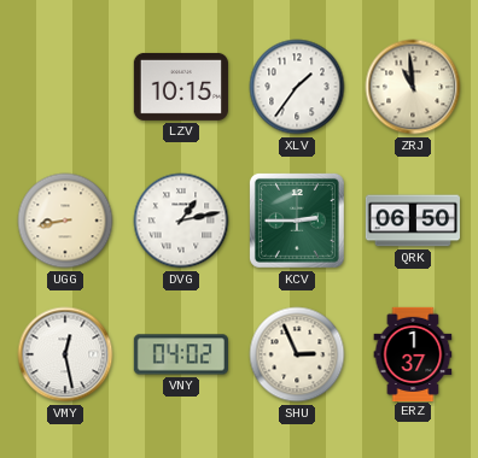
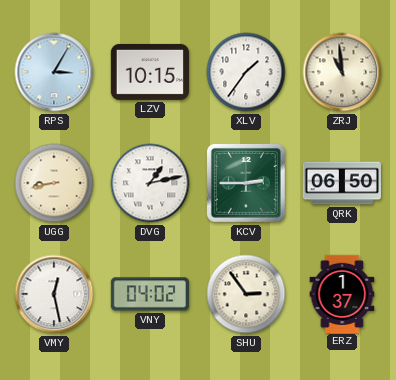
RPS: none -> 3:05 (54, 72)
SHU: 2:56 -> 2:54 (246, 294)
